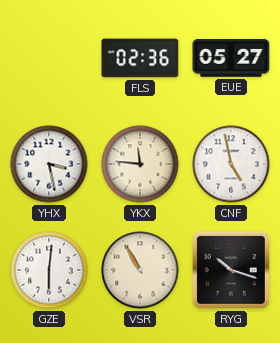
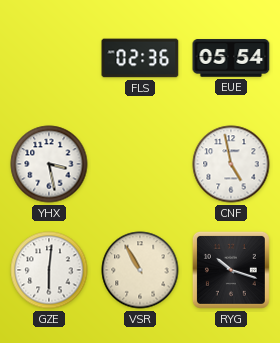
EUE: 05:27 -> 05:54 (231, 58)
YKX: 11:46 -> none (140, 164)
